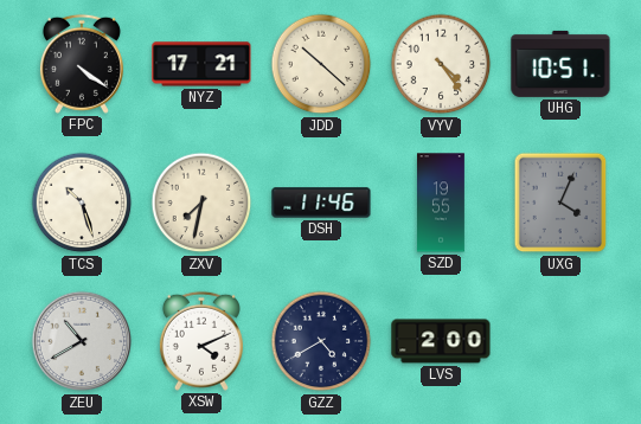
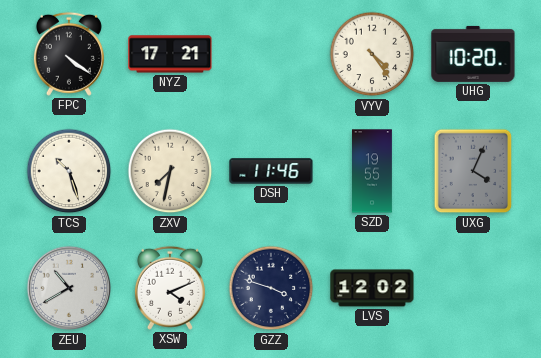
JDD: 10:22 -> none (321, 64)
UHG: 10:51 -> 10:20 (473, 54)
GZZ: 4:40 -> 3:48 (271, 288)
LVS: 2:00 -> 12:02 (372, 288)
